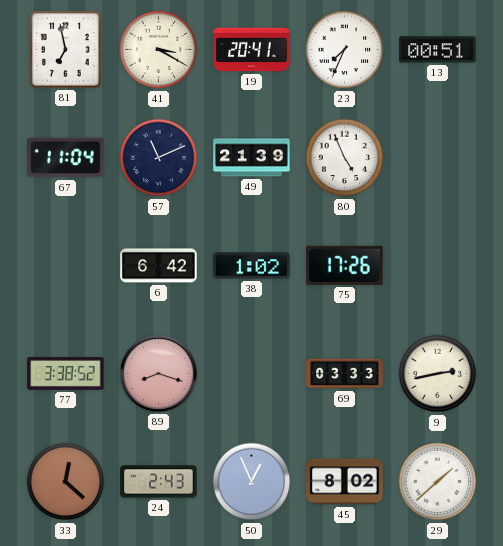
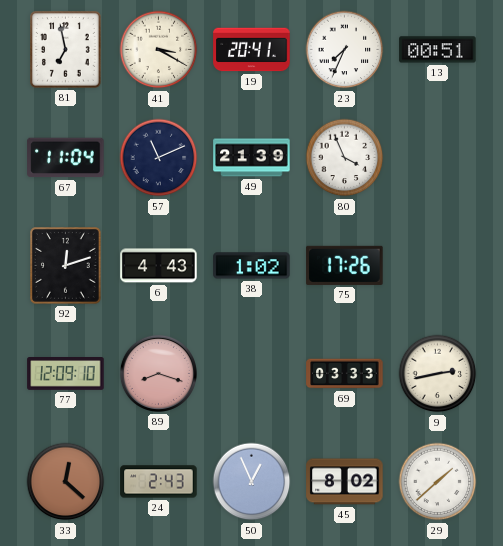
80: 4:56 -> 3:56 (345, 158)
92: none -> 12:12 (66, 266)
6: 6:42 -> 4:43 (159, 266)
77: 3:38 -> 12:09 (66, 374)
